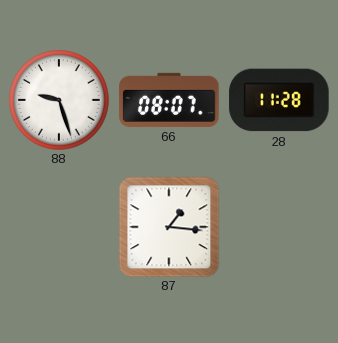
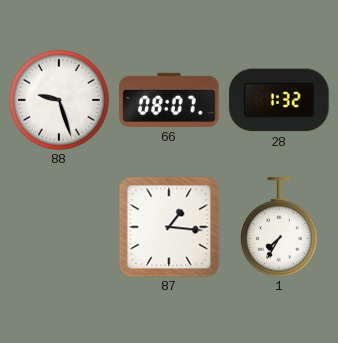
28: 11:28 -> 1:32 (279, 100)
1: none -> 7:35 (280, 227)
